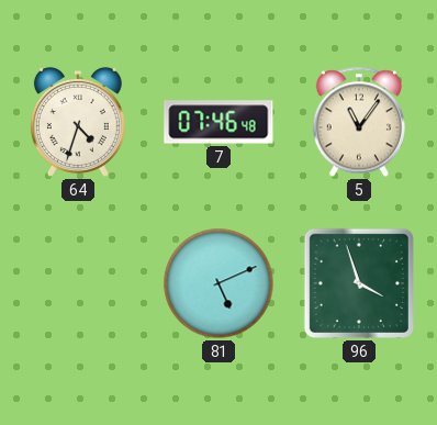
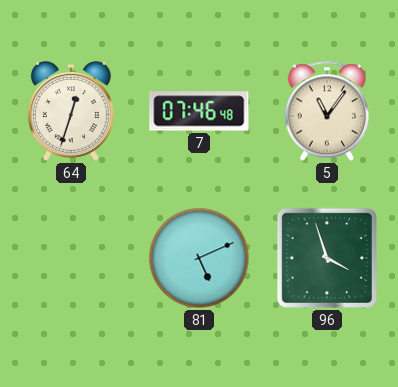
64: 4:33 -> 12:33 (71, 111)
